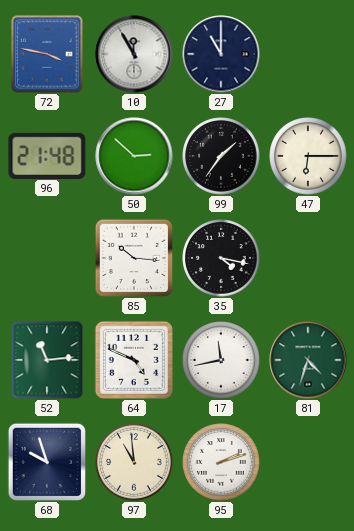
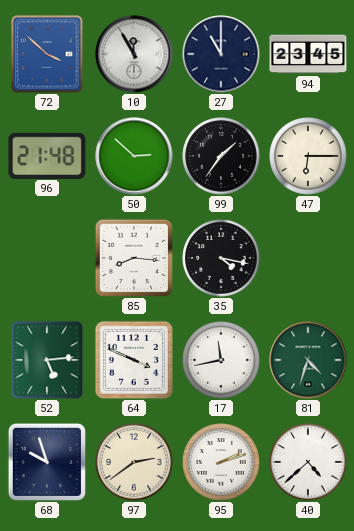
72: 3:47 -> 3:52 (47, 54)
94: none -> 23:45 (308, 54)
85: 10:16 -> 8:16 (133, 257)
52: 11:14 -> 5:14 (47, 360)
64: 4:49 -> 3:49 (134, 360)
97: 10:59 -> 2:39 (134, 462)
40: none -> 4:38 (308, 462)
